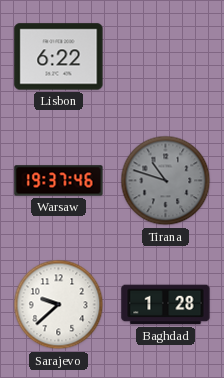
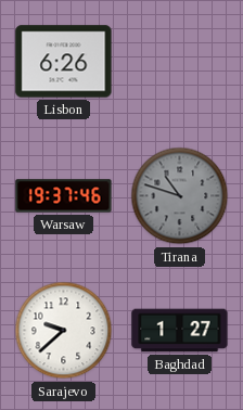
Lisbon: 6:22 -> 6:26 (64, 62)
Baghdad: 1:28 -> 1:27 (180, 331)
